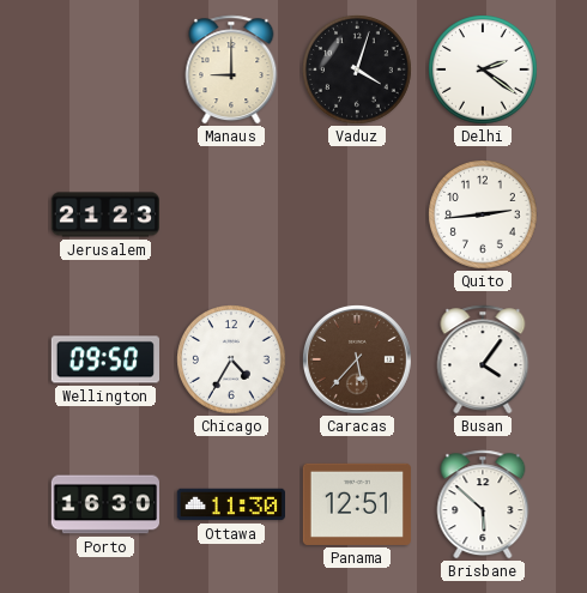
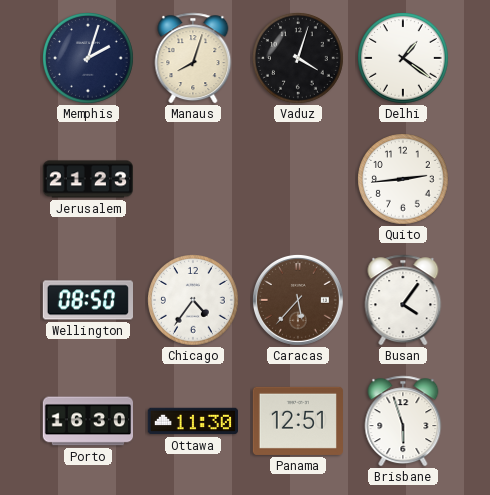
Memphis: none -> 2:03 (89, 59)
Manaus: 9:00 -> 8:03 (193, 58)
Delhi: 2:21 -> 1:21 (404, 59)
Wellington: 09:50 -> 08:50 (87, 300)
Chicago: 4:35 -> 4:36 (194, 301)
Brisbane: 5:52 -> 5:57 (403, 421)
